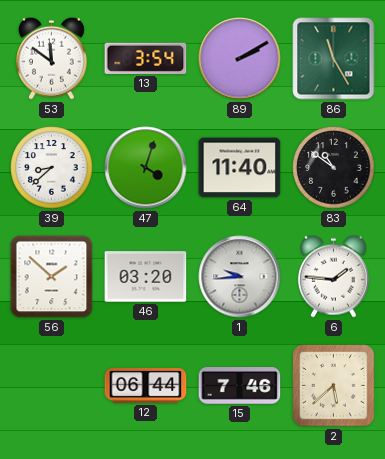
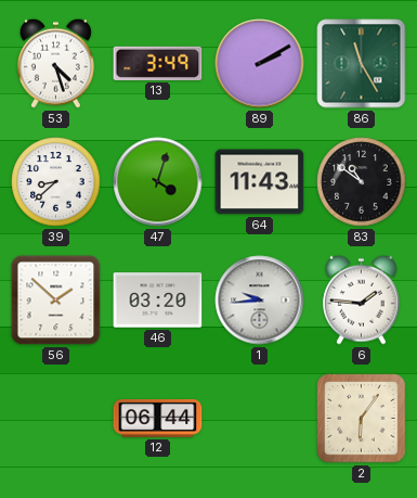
53: 11:51 -> 4:27 (55, 63)
13: 3:54 -> 3:49 (158, 63)
64: 11:40 -> 11:43 (260, 182)
15: 7:46 -> none (240, 386)
2: 5:38 -> 6:06 (362, 419)
